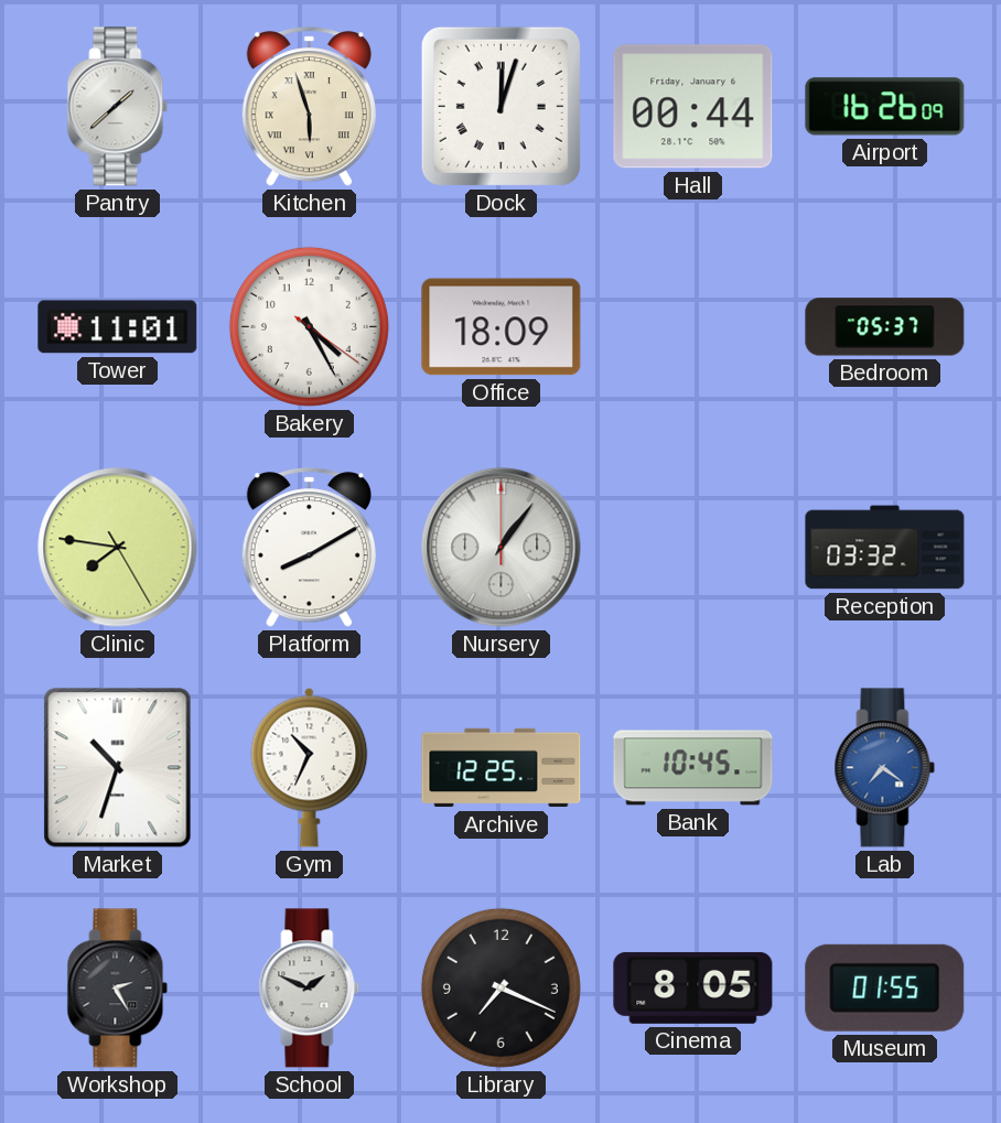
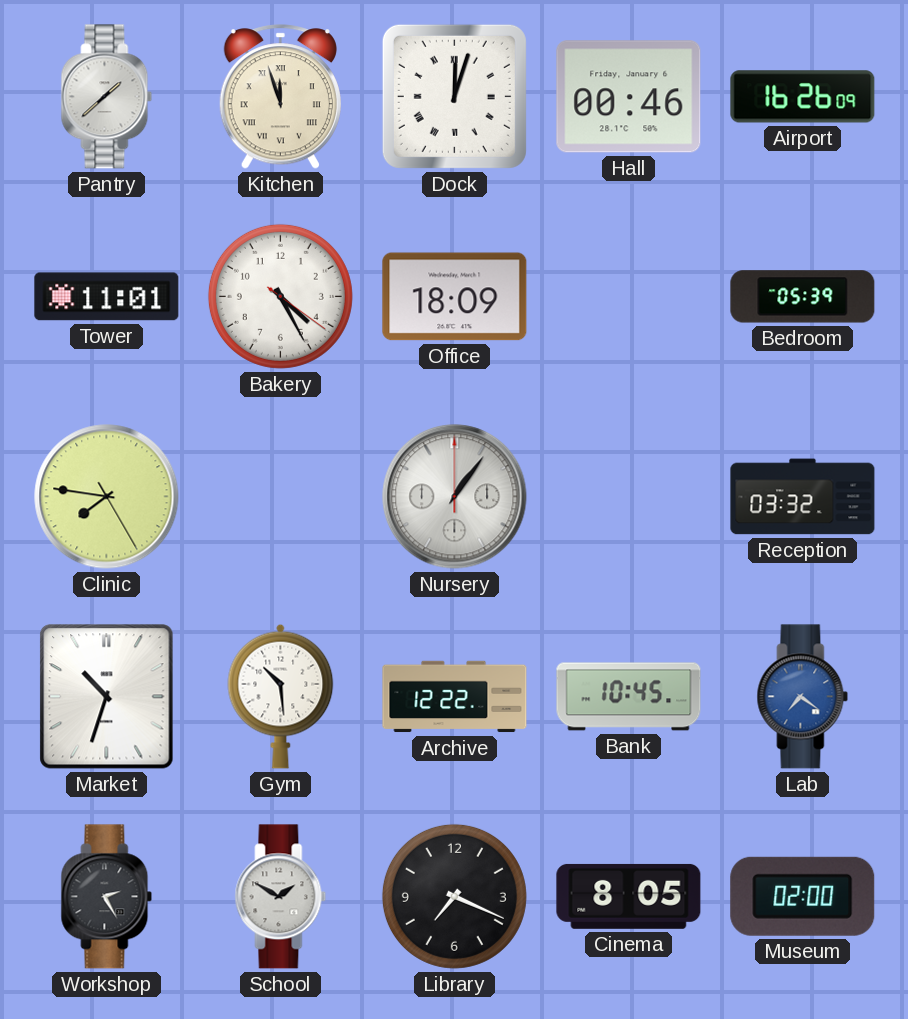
Kitchen: 5:57 -> 11:57 (280, 97)
Hall: 00:44 -> 00:46 (629, 97)
Bedroom: 05:37 -> 05:39 (803, 297)
Platform: 8:10 -> none (309, 548)
Gym: 10:34 -> 10:29 (281, 696)
Archive: 12:25 -> 12:22 (455, 697)
School: 1:49 -> 1:50 (281, 897)
Museum: 01:55 -> 02:00 (803, 896)
